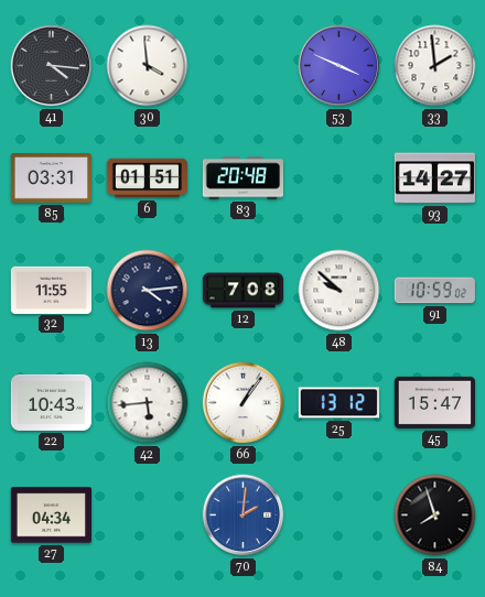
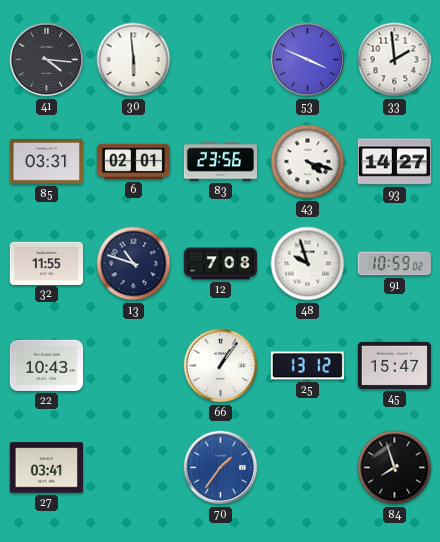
30: 3:59 -> 5:59 (134, 60)
6: 01:51 -> 02:01 (133, 162)
83: 20:48 -> 23:56 (220, 162)
43: none -> 4:18 (308, 162)
13: 4:14 -> 10:48 (134, 264)
48: 9:52 -> 9:57 (308, 264)
42: 5:44 -> none (148, 403)
27: 04:34 -> 03:41 (46, 468)
70: 2:01 -> 1:36 (221, 468)
